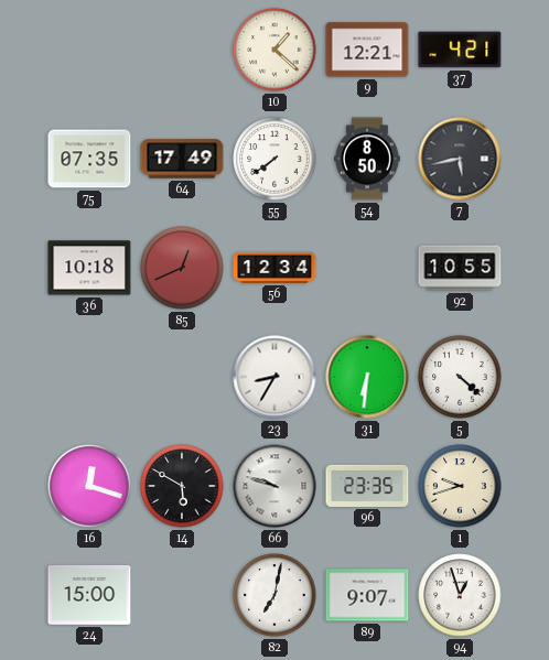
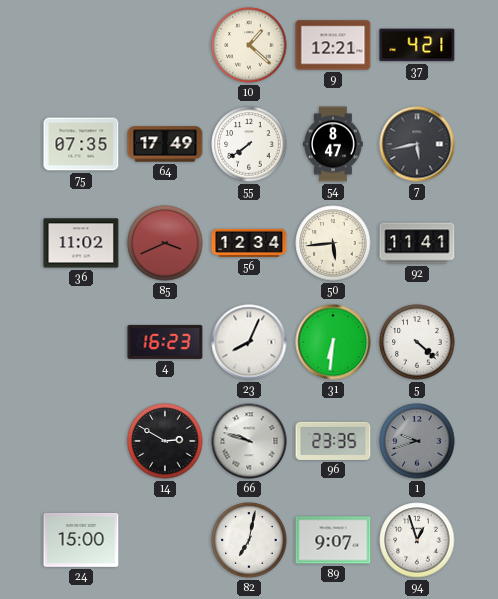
54: 8:50 -> 8:47 (333, 144)
36: 10:18 -> 11:02 (81, 243)
85: 12:41 -> 3:41 (165, 243)
50: none -> 5:44 (333, 243)
92: 10:55 -> 11:41 (417, 243)
4: none -> 16:23 (165, 342)
23: 8:35 -> 8:04 (249, 342)
16: 12:18 -> none (89, 486)
14: 5:50 -> 2:50 (165, 441)
1 dial: cream -> grey (417, 441)
